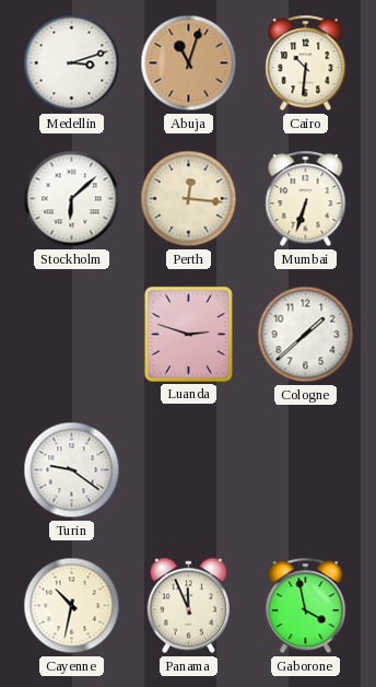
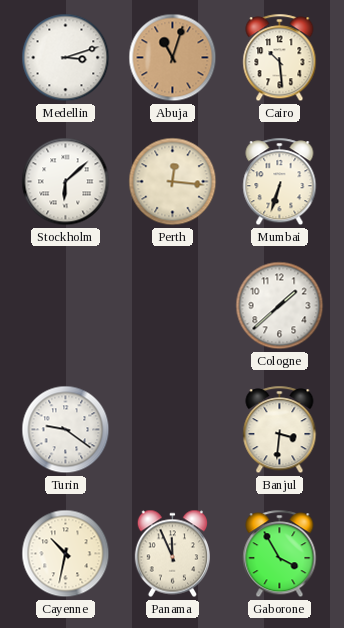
Cairo: 10:31 -> 10:29 (280, 58)
Luanda: 2:48 -> none (188, 334)
Banjul: none -> 3:31 (280, 430)
Gaborone: 3:58 -> 3:55 (280, 554)
